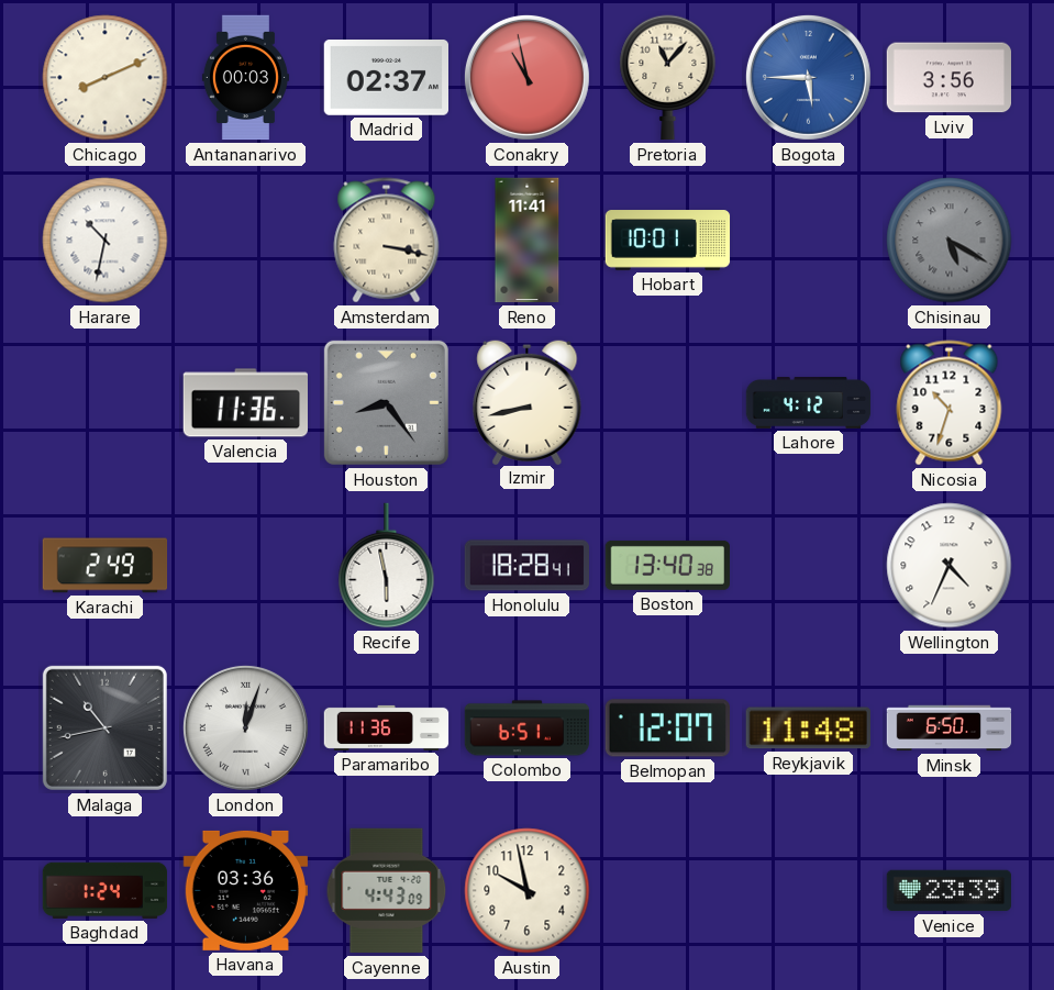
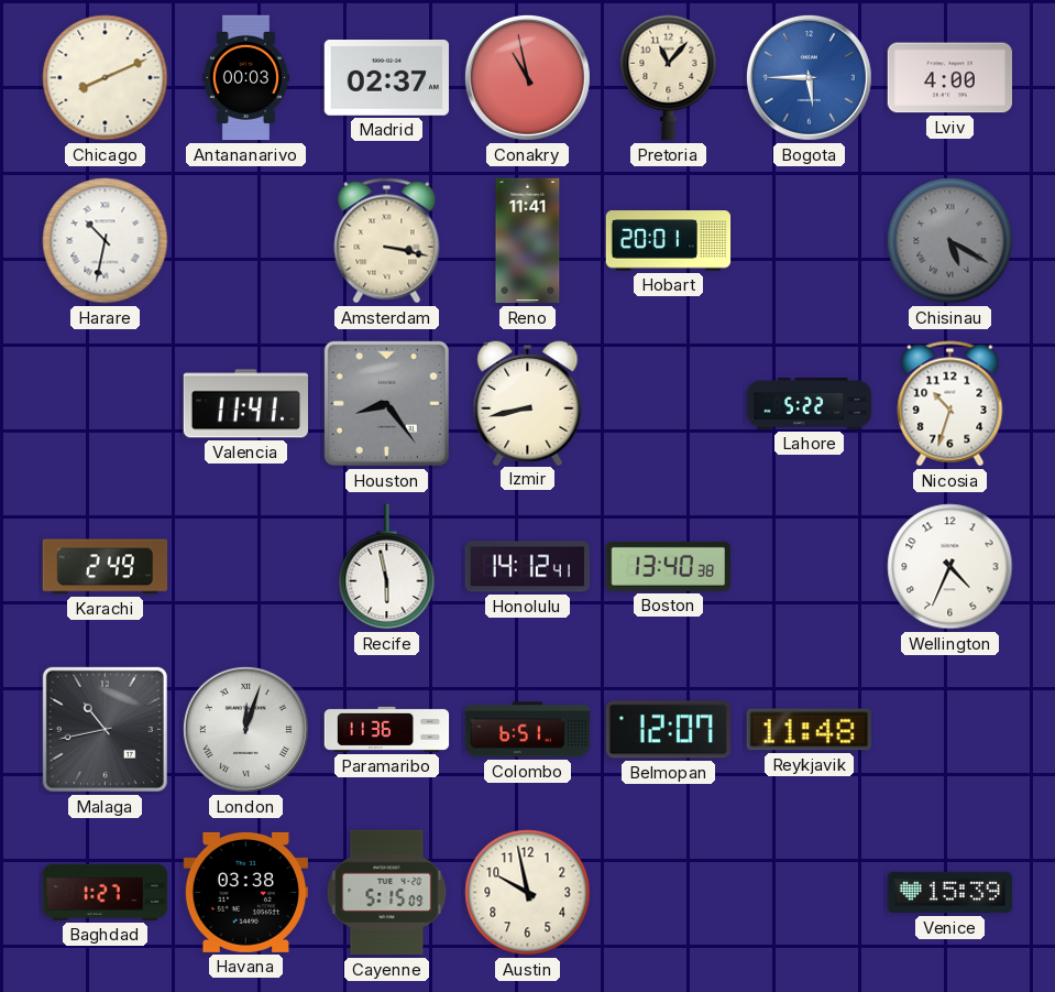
Lviv: 3:56 -> 4:00 (949, 78)
Hobart: 10:01 -> 20:01 (669, 241)
Valencia: 11:36 -> 11:41 (245, 404)
Lahore: 4:12 -> 5:22 (810, 404)
Honolulu: 18:28 -> 14:12 (527, 567)
Minsk: 6:50 -> none (950, 728)
Baghdad: 1:24 -> 1:27 (106, 892)
Havana: 03:36 -> 03:38 (245, 892)
Cayenne: 4:43 -> 5:15 (387, 893)
Venice: 23:39 -> 15:39 (950, 893)
